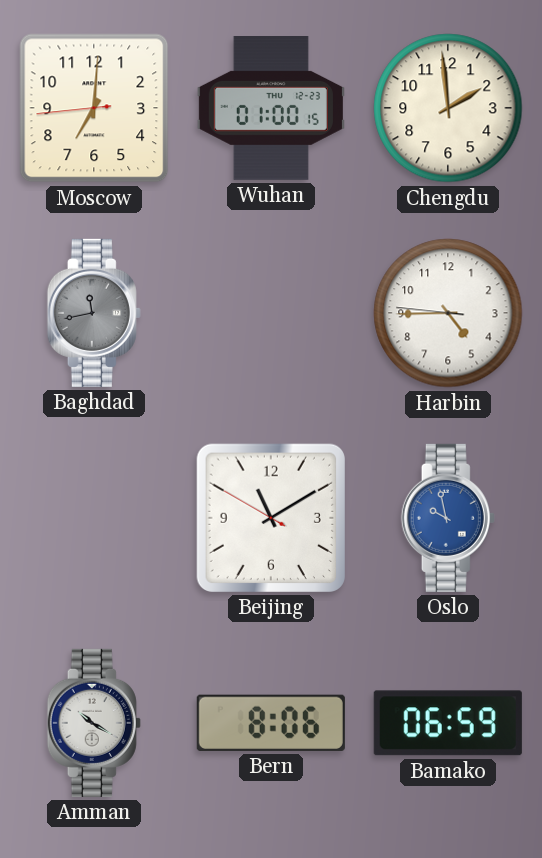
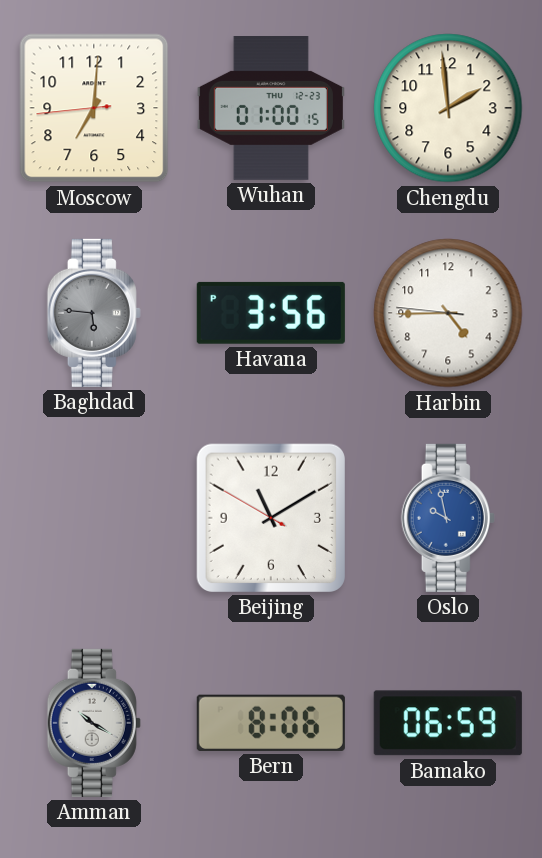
Baghdad: 11:43 -> 5:46 (94, 313)
Havana: none -> 3:56 (271, 313)
